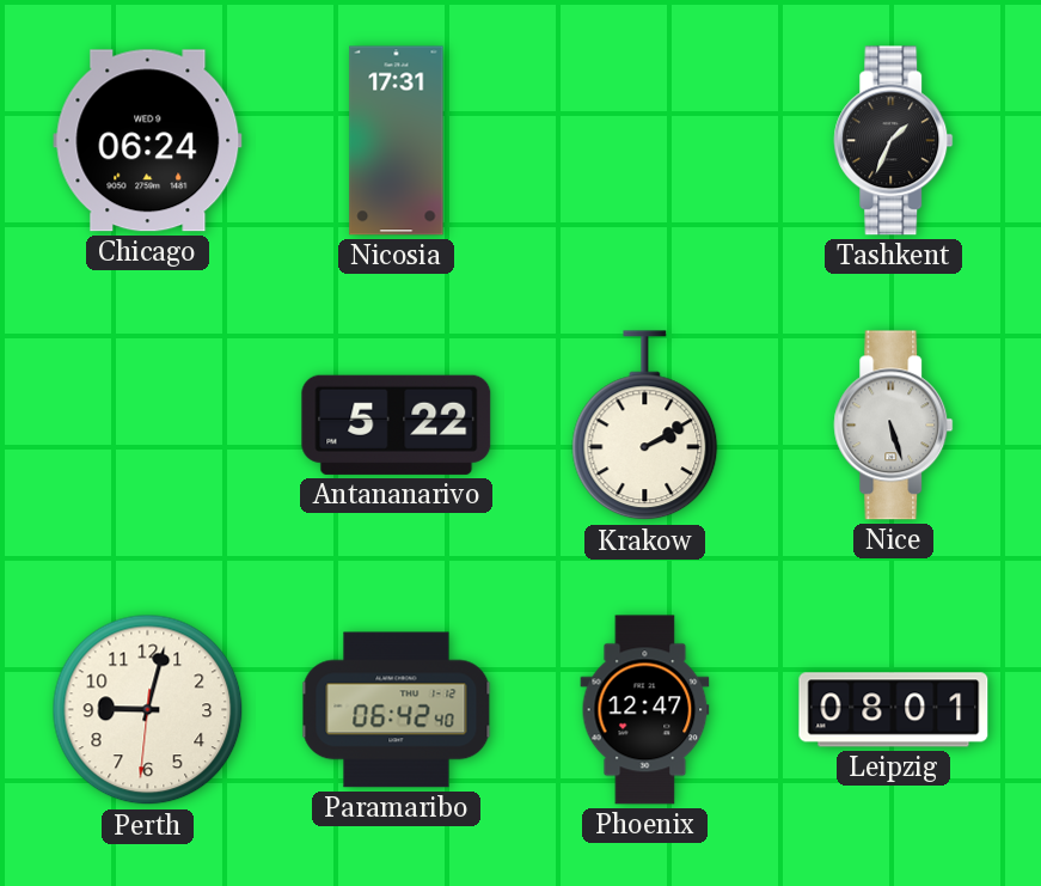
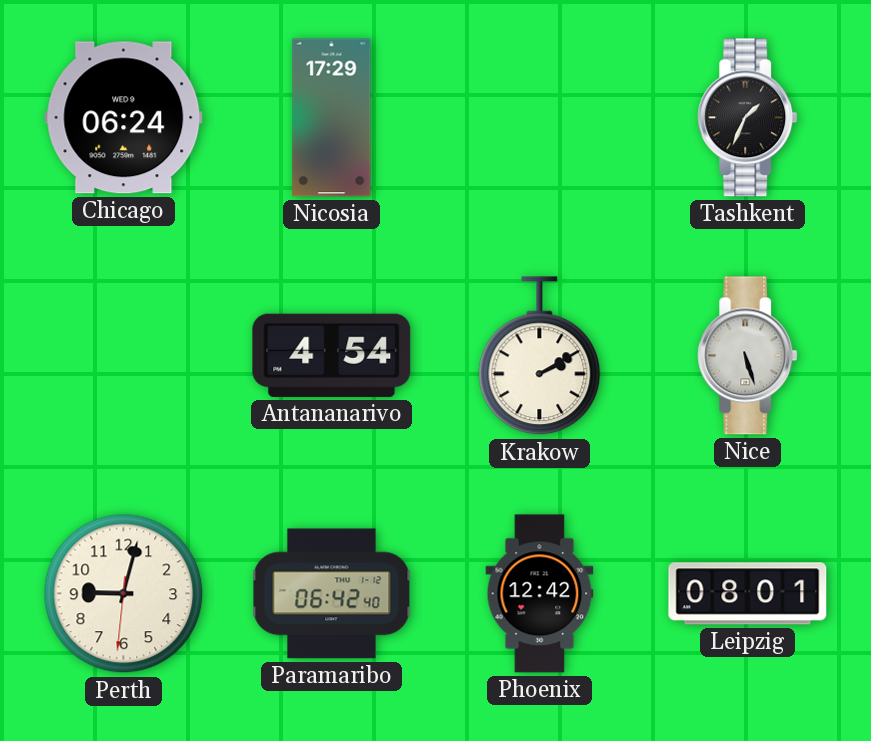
Nicosia: 17:31 -> 17:29 (332, 118)
Antananarivo: 5:22 -> 4:54 (332, 355)
Phoenix: 12:47 -> 12:42 (540, 594)
